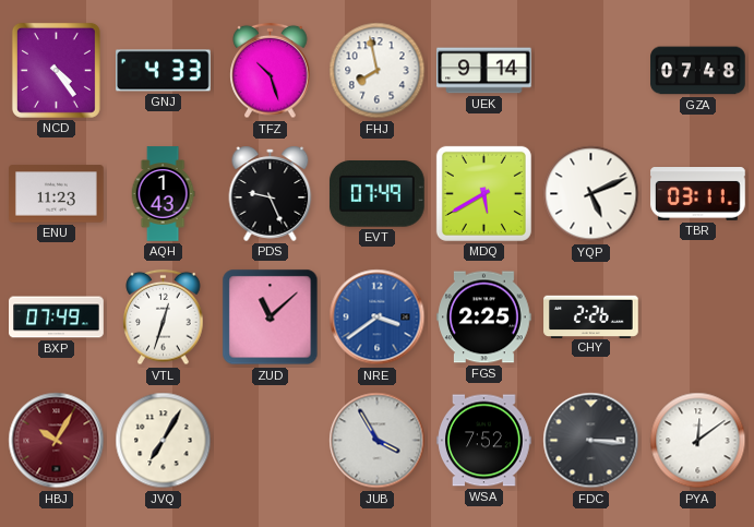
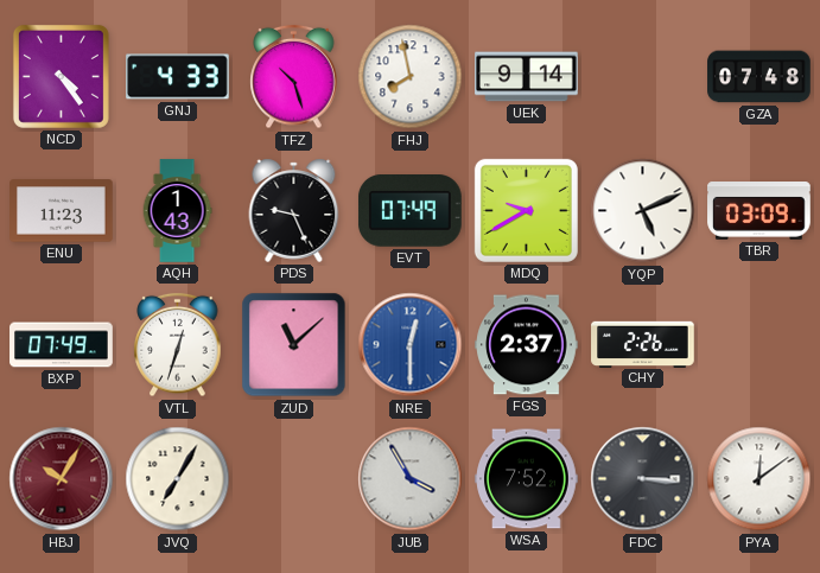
MDQ: 5:40 -> 9:40 (526, 210)
TBR: 03:11 -> 03:09 (759, 211)
NRE: 3:39 -> 12:30 (411, 345)
FGS: 2:25 -> 2:37 (527, 345)
